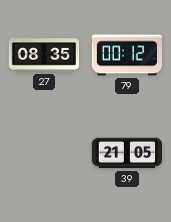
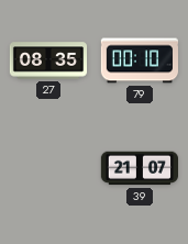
79: 00:12 -> 00:10 (139, 60)
39: 21:05 -> 21:07 (139, 168)
